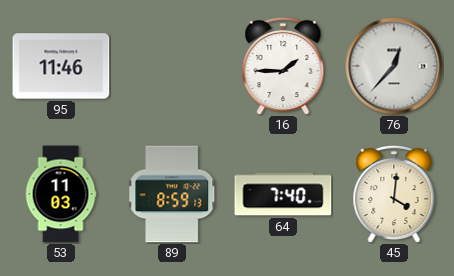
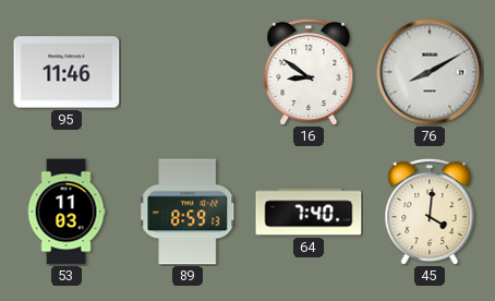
16: 1:45 -> 8:51 (309, 72)
76: 12:37 -> 8:10 (430, 72)
